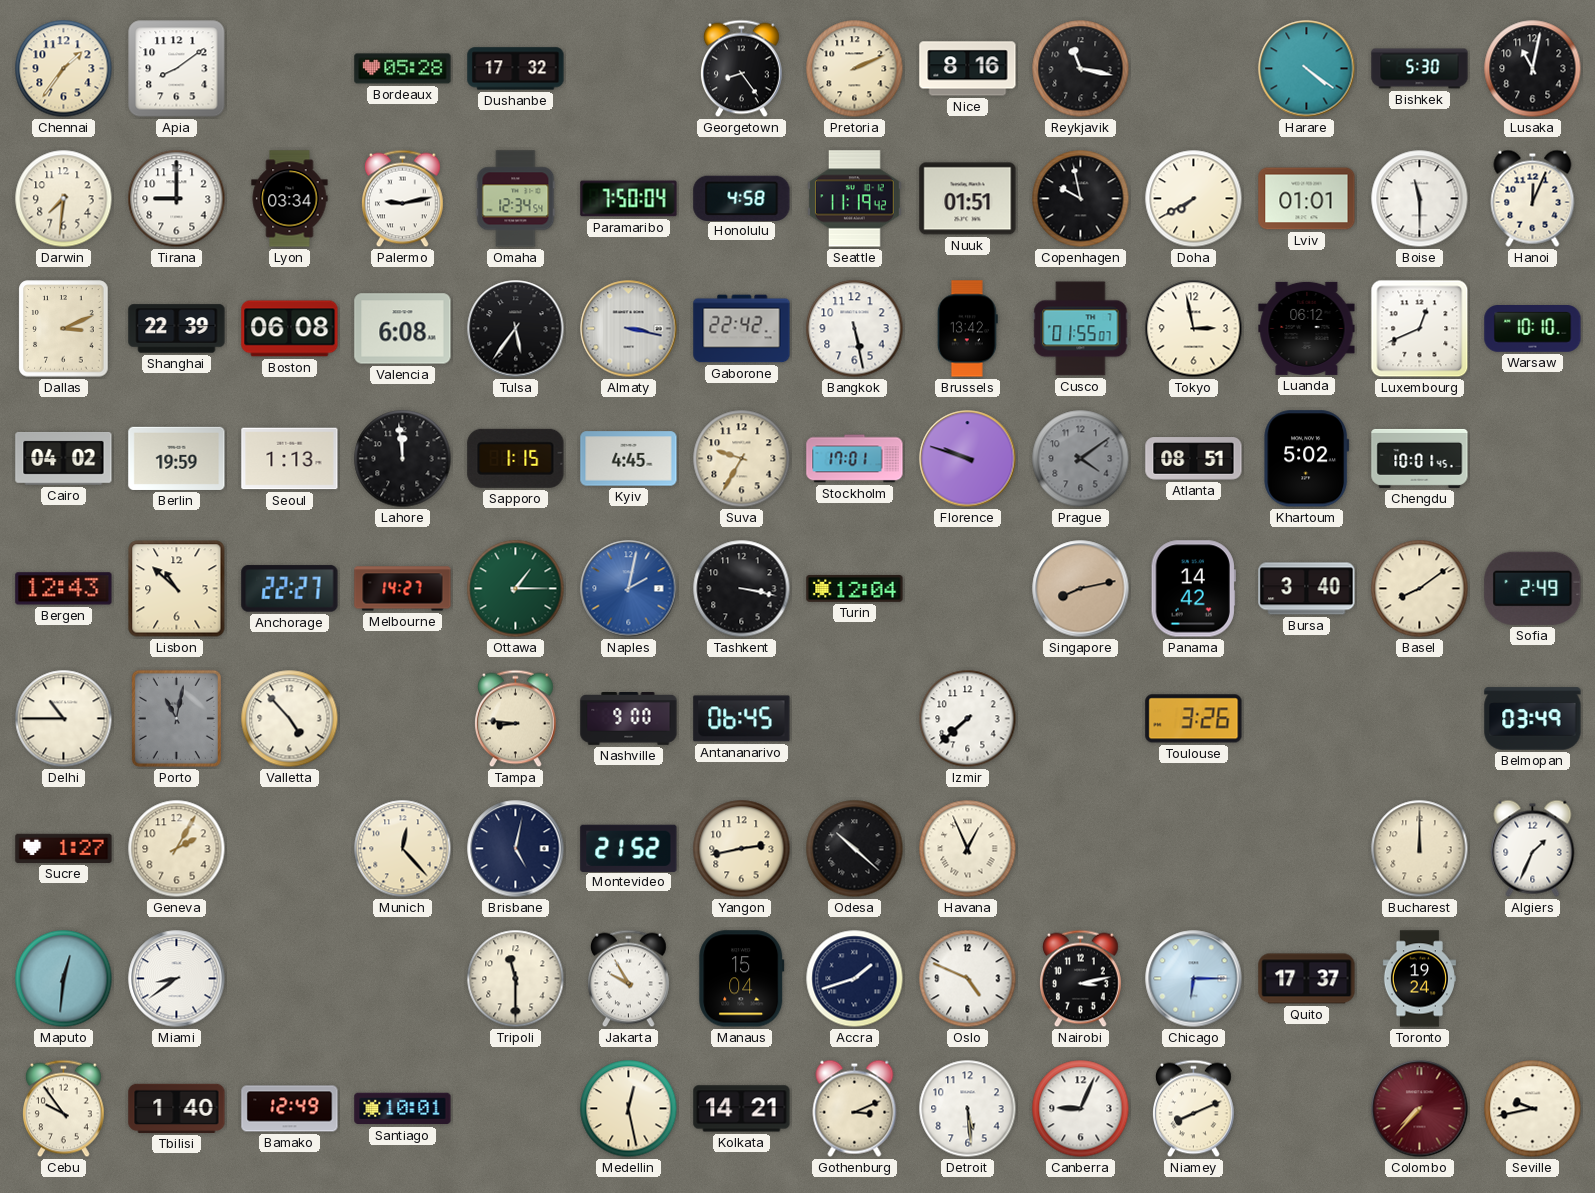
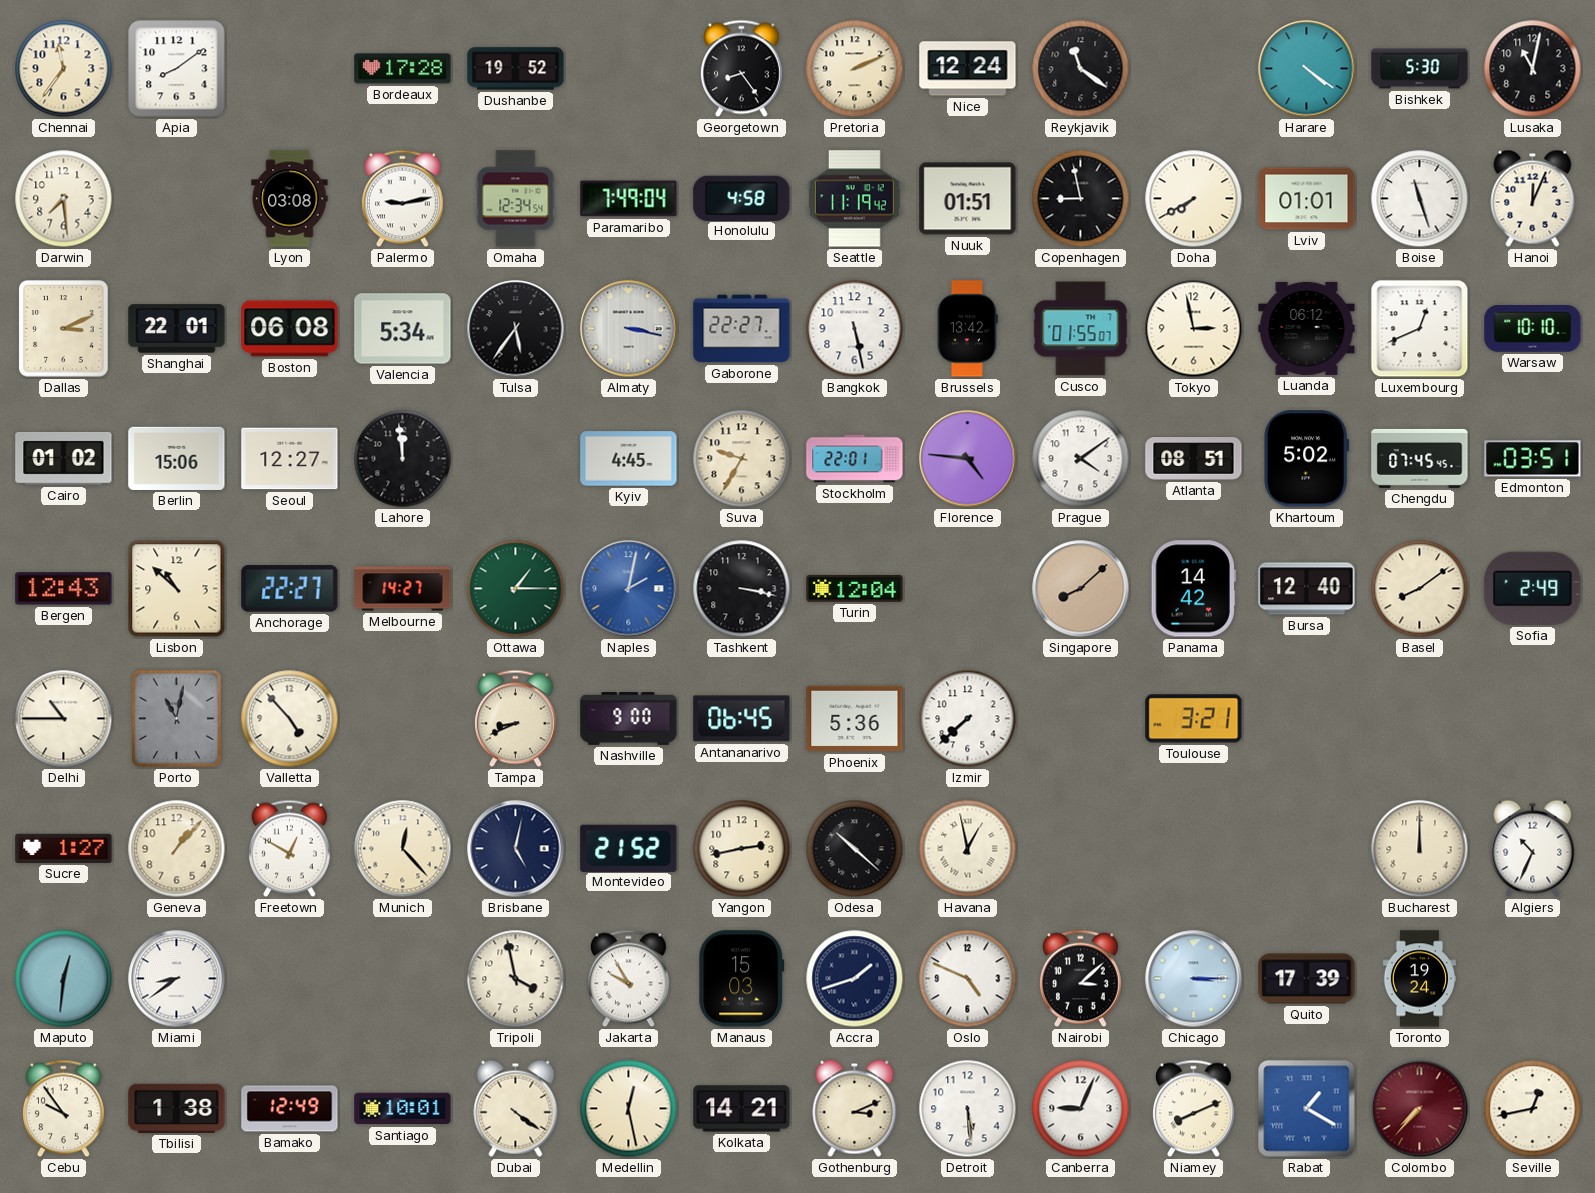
Chennai: 1:36 -> 11:36 (64, 69)
Bordeaux: 05:28 -> 17:28 (403, 69)
Dushanbe: 17:32 -> 19:52 (516, 69)
Nice: 8:16 -> 12:24 (968, 69)
Reykjavik: 11:17 -> 11:21 (1081, 69)
Darwin: 7:31 -> 7:29 (64, 199)
Tirana: 9:00 -> none (177, 199)
Lyon: 03:34 -> 03:08 (290, 199)
Paramaribo: 7:50 -> 7:49 (629, 199)
Copenhagen: 9:58 -> 8:58 (1081, 199)
Boise: 11:30 -> 11:27 (1420, 199)
Shanghai: 22:39 -> 22:01 (177, 329)
Valencia: 6:08 -> 5:34 (403, 329)
Gaborone: 22:42 -> 22:27 (742, 329)
Cairo: 04:02 -> 01:02 (64, 459)
Berlin: 19:59 -> 15:06 (177, 458)
Seoul: 1:13 -> 12:27 (290, 459)
Sapporo: 1:15 -> none (516, 458)
Stockholm: 17:01 -> 22:01 (855, 459)
Florence: 9:48 -> 4:46 (968, 459)
Prague dial: grey -> white (1081, 459)
Chengdu: 10:01 -> 07:45 (1420, 458)
Edmonton: none -> 03:51 (1533, 459)
Singapore: 8:13 -> 8:08 (1081, 589)
Bursa: 3:40 -> 12:40 (1307, 589)
Tampa: 8:46 -> 8:41 (516, 719)
Phoenix: none -> 5:36 (855, 719)
Toulouse: 3:26 -> 3:21 (1194, 719)
Belmopan: 03:49 -> none (1533, 719)
Geneva: 2:05 -> 1:07 (177, 849)
Freetown: none -> 12:50 (290, 849)
Havana: 12:56 -> 12:58 (968, 849)
Algiers: 1:34 -> 10:34 (1533, 848)
Tripoli: 11:30 -> 3:58 (516, 979)
Manaus: 15:04 -> 15:03 (742, 979)
Nairobi: 3:13 -> 3:08 (1081, 979)
Chicago: 6:15 -> 3:15 (1194, 979)
Quito: 17:37 -> 17:39 (1307, 979)
Tbilisi: 1:40 -> 1:38 (177, 1108)
Dubai: none -> 4:21 (516, 1108)
Rabat: none -> 1:20 (1307, 1109)
Seville: 9:43 -> 12:43 (1533, 1109)
